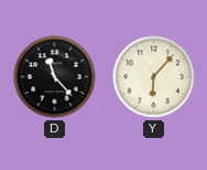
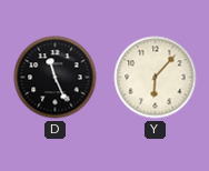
D: 11:23 -> 11:26 (56, 78)
